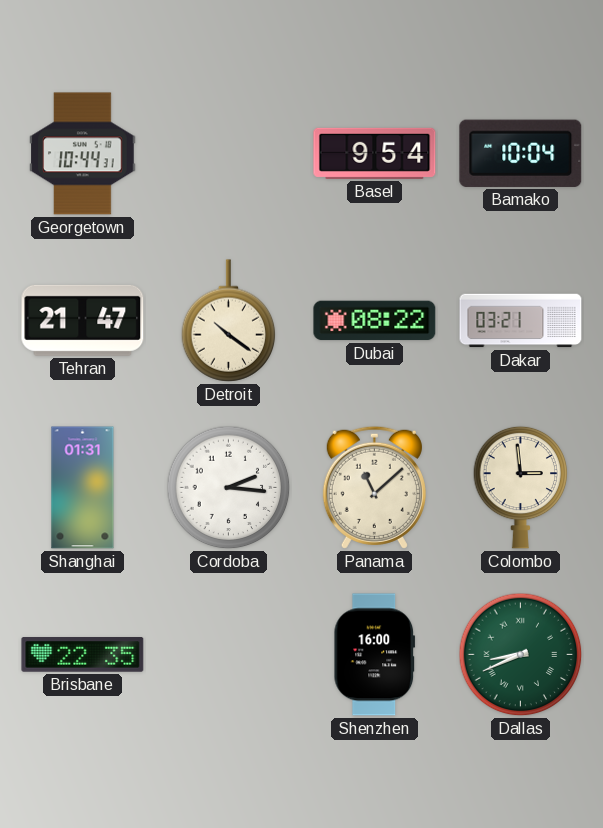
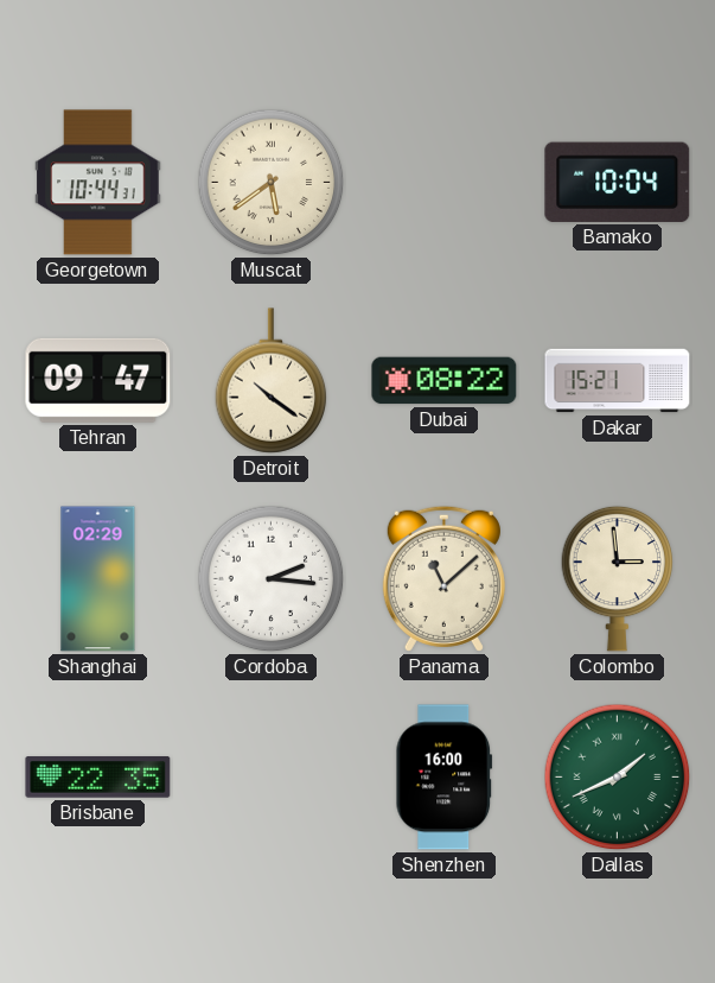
Muscat: none -> 5:39 (272, 183)
Basel: 9:54 -> none (375, 153)
Tehran: 21:47 -> 09:47 (98, 380)
Dakar: 03:21 -> 15:21 (618, 381)
Shanghai: 01:31 -> 02:29 (98, 579)
Dallas: 8:41 -> 1:41 (618, 778)
